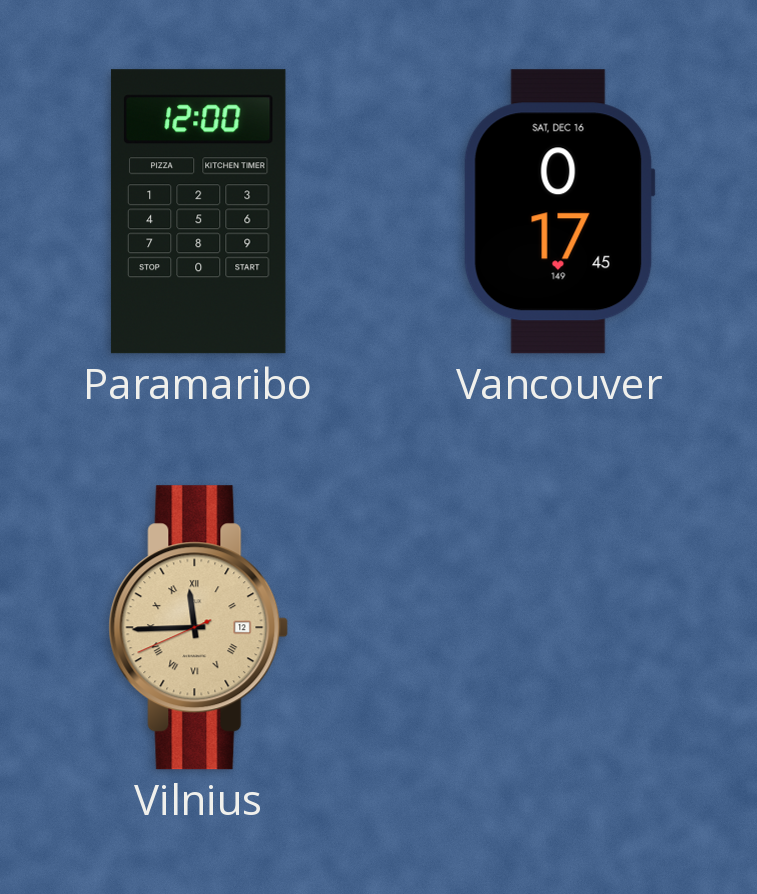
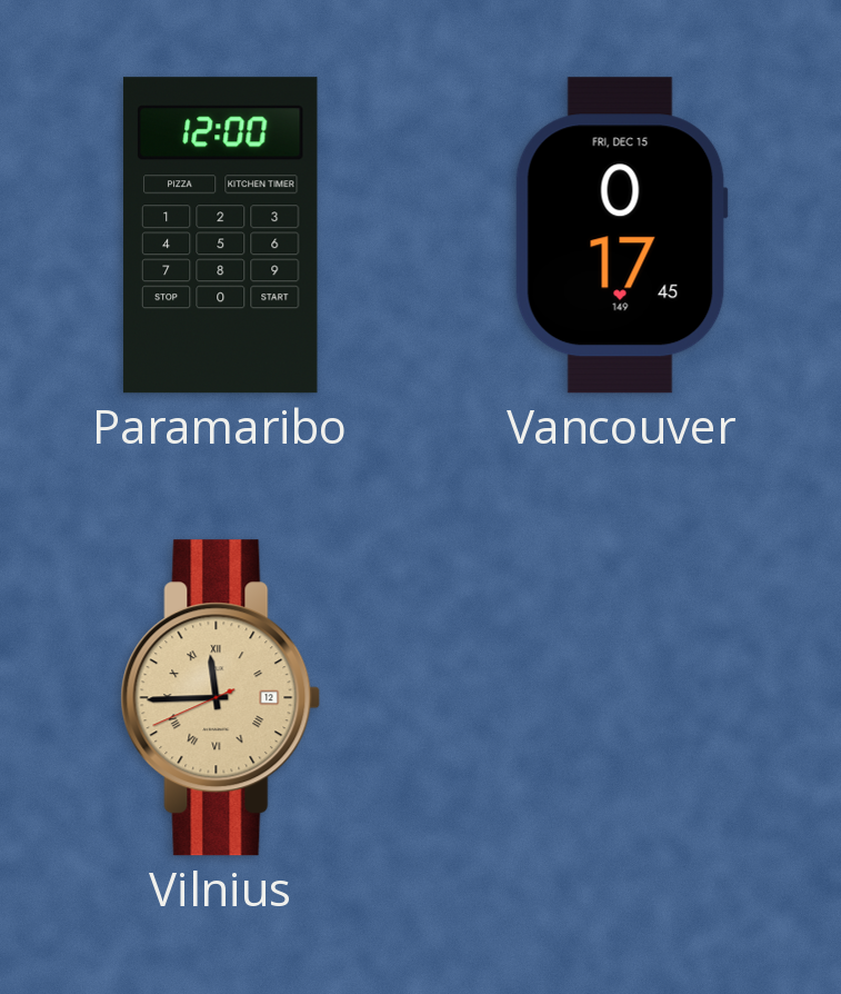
Vancouver date: SAT, DEC 16 -> FRI, DEC 15 (621, 236)
